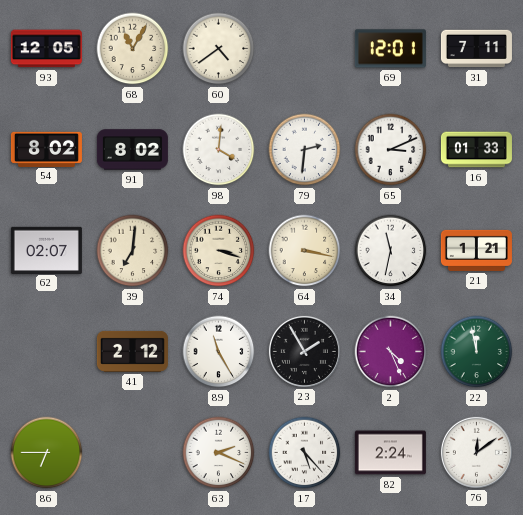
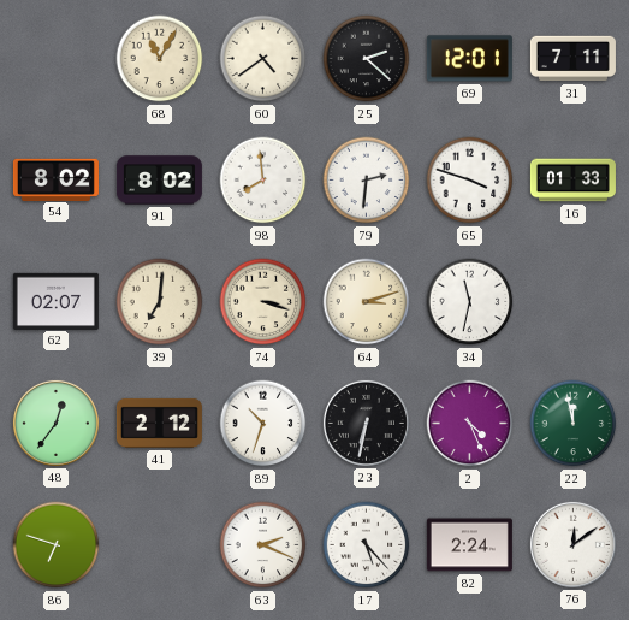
93: 12:05 -> none (46, 49)
25: none -> 2:22 (367, 59)
98: 4:01 -> 7:59 (263, 181)
65: 3:11 -> 3:48 (470, 181)
64: 3:17 -> 3:12 (367, 302)
21: 1:21 -> none (476, 250)
48: none -> 12:36 (55, 423)
89: 11:25 -> 10:33 (263, 424)
23: 1:55 -> 6:32 (366, 423)
86: 6:45 -> 6:48 (57, 545)
